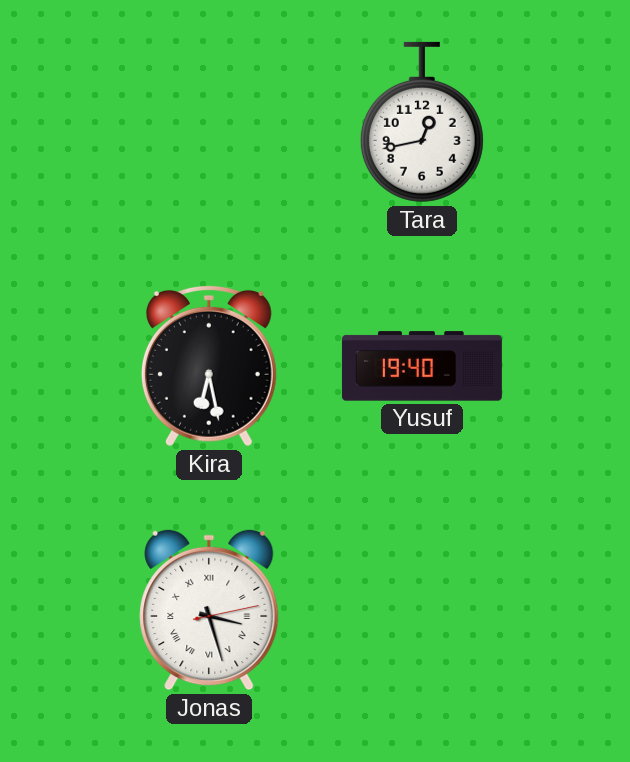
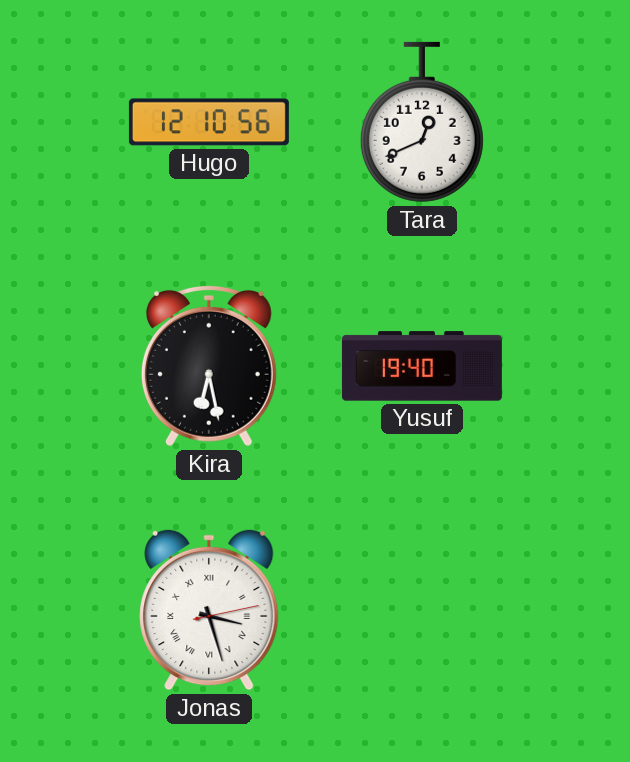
Hugo: none -> 12:10 (209, 122)
Tara: 12:43 -> 12:41 (422, 122)
